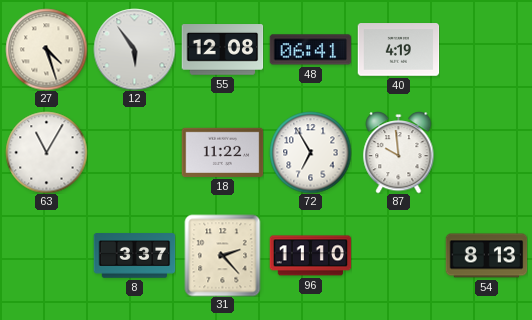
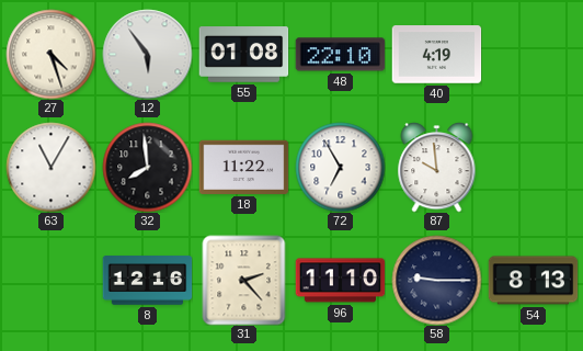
55: 12:08 -> 01:08 (243, 55)
48: 06:41 -> 22:10 (340, 55)
32: none -> 7:59 (147, 167)
8: 3:37 -> 12:16 (147, 281)
58: none -> 9:15 (436, 280)
